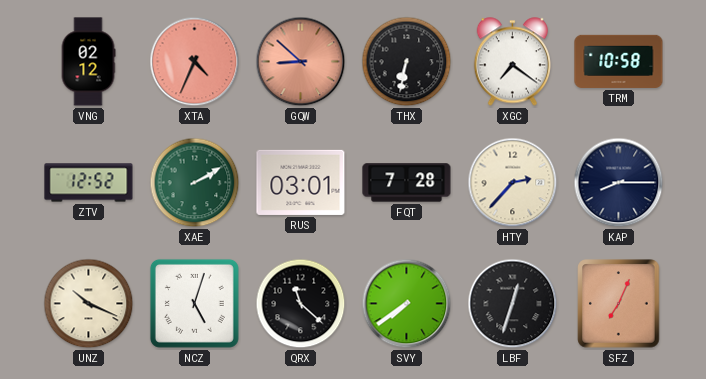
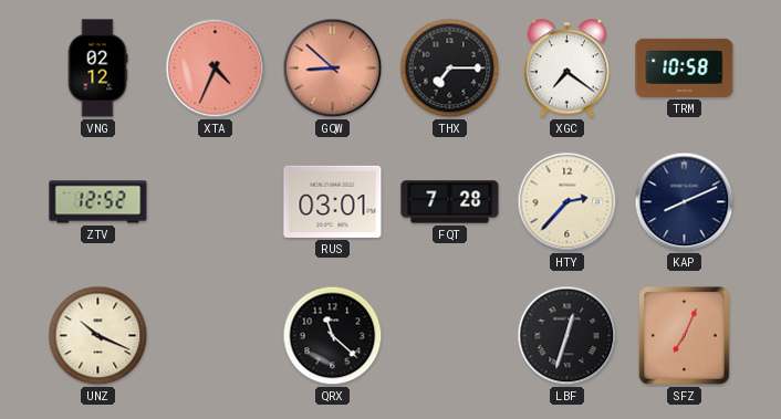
THX: 6:32 -> 7:15 (450, 69)
XAE: 2:10 -> none (195, 183)
KAP: 8:15 -> 8:11 (685, 202)
NCZ: 5:03 -> none (194, 303)
SVY: 7:39 -> none (407, 304)
